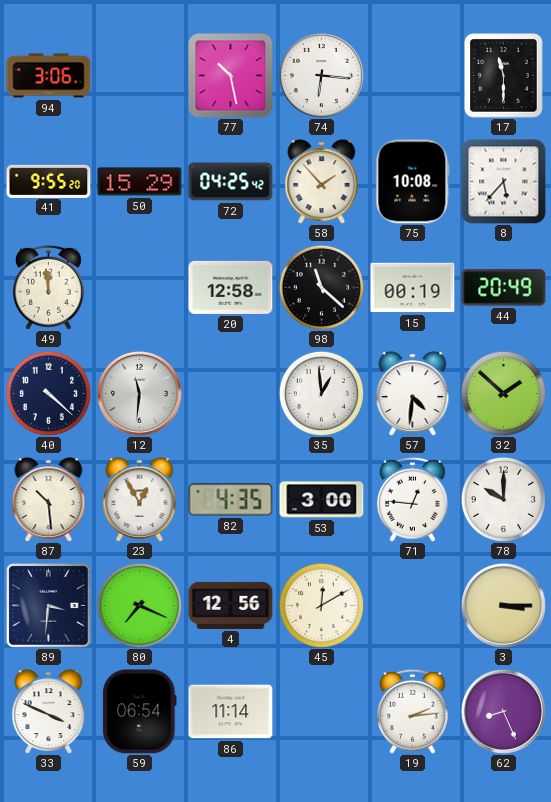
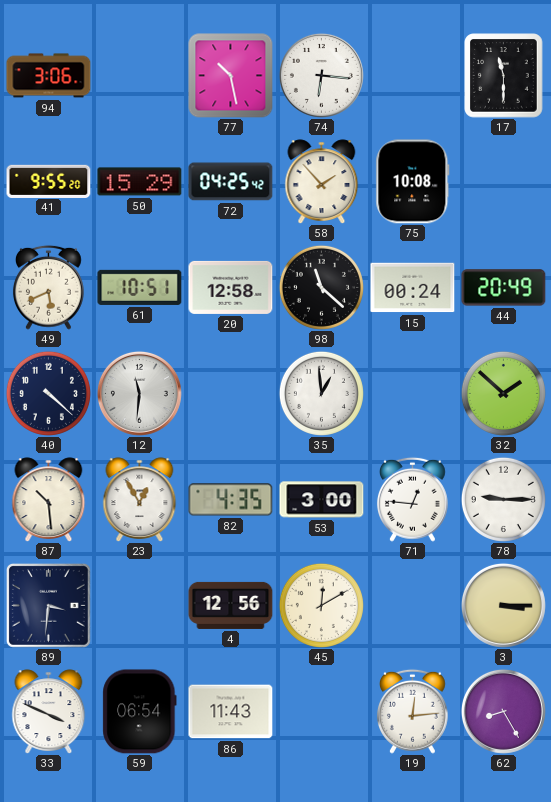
8: 5:37 -> none (504, 182)
49: 11:59 -> 5:41 (48, 287)
61: none -> 10:51 (140, 287)
15: 00:19 -> 00:24 (413, 288)
57: 4:31 -> none (413, 394)
78: 10:00 -> 9:15 (503, 499)
80: 7:19 -> none (139, 605)
86: 11:14 -> 11:43 (231, 712)
19: 2:14 -> 12:14 (412, 711)
62: 8:26 -> 8:25 (503, 711)
